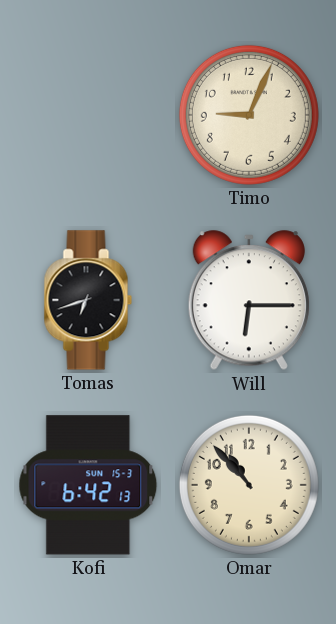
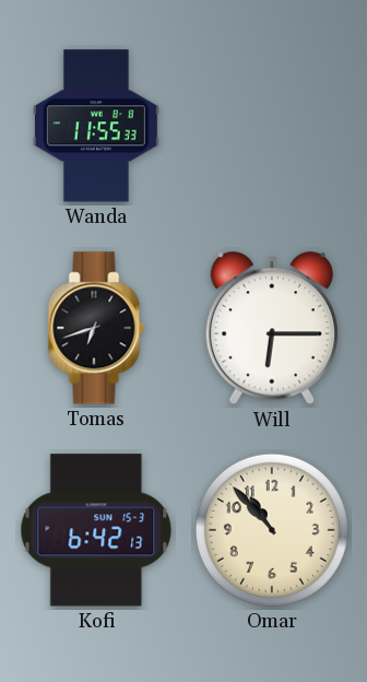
Wanda: none -> 11:55 (96, 126)
Timo: 9:04 -> none (249, 115)
